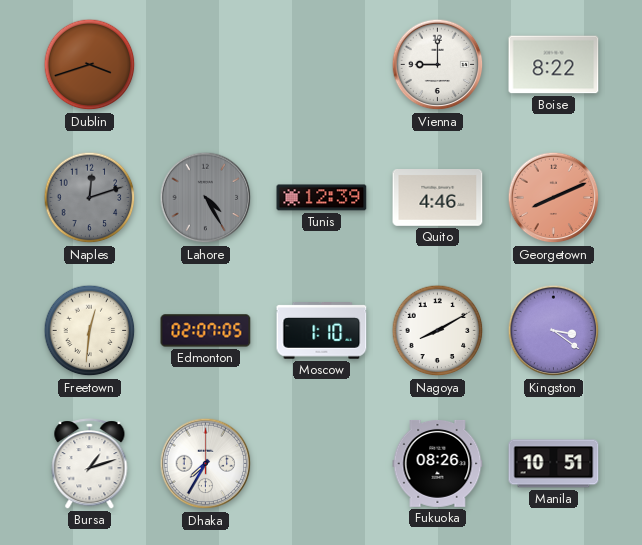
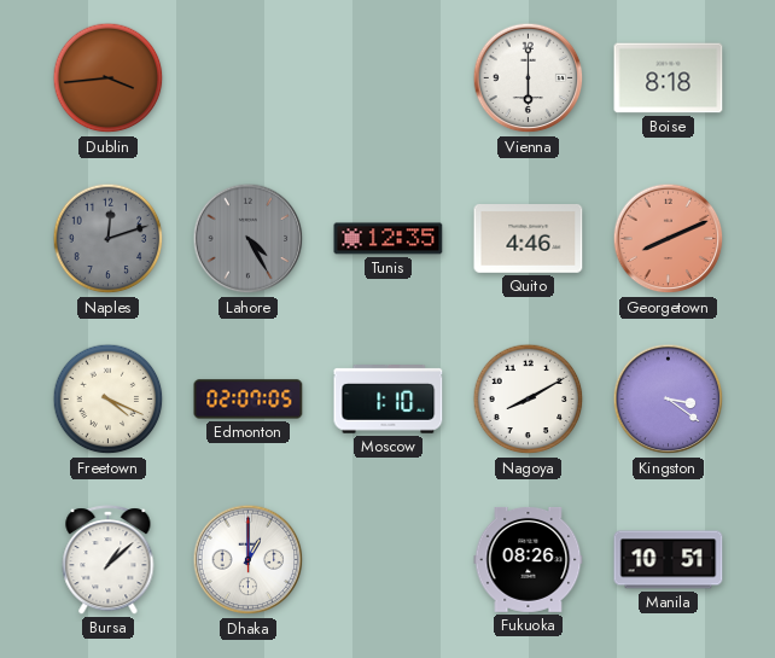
Dublin: 3:42 -> 3:44 (109, 78)
Vienna: 9:00 -> 6:00 (529, 78)
Boise: 8:22 -> 8:18 (669, 78)
Tunis: 12:39 -> 12:35 (389, 239)
Freetown: 12:31 -> 4:19 (109, 400)
Bursa: 1:12 -> 1:08 (109, 560)
Dhaka: 7:35 -> 1:00 (249, 560)
